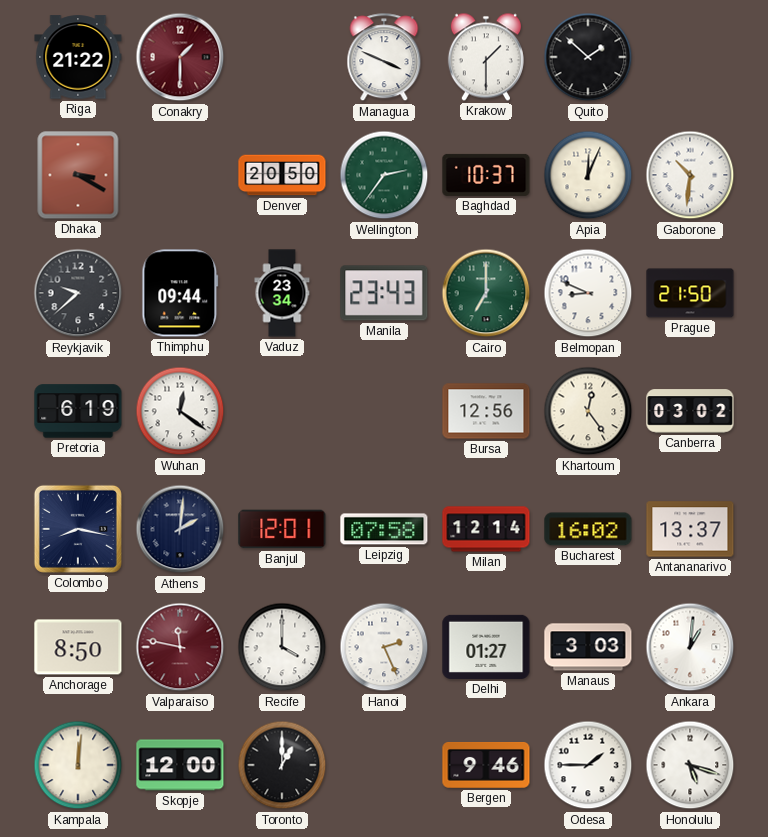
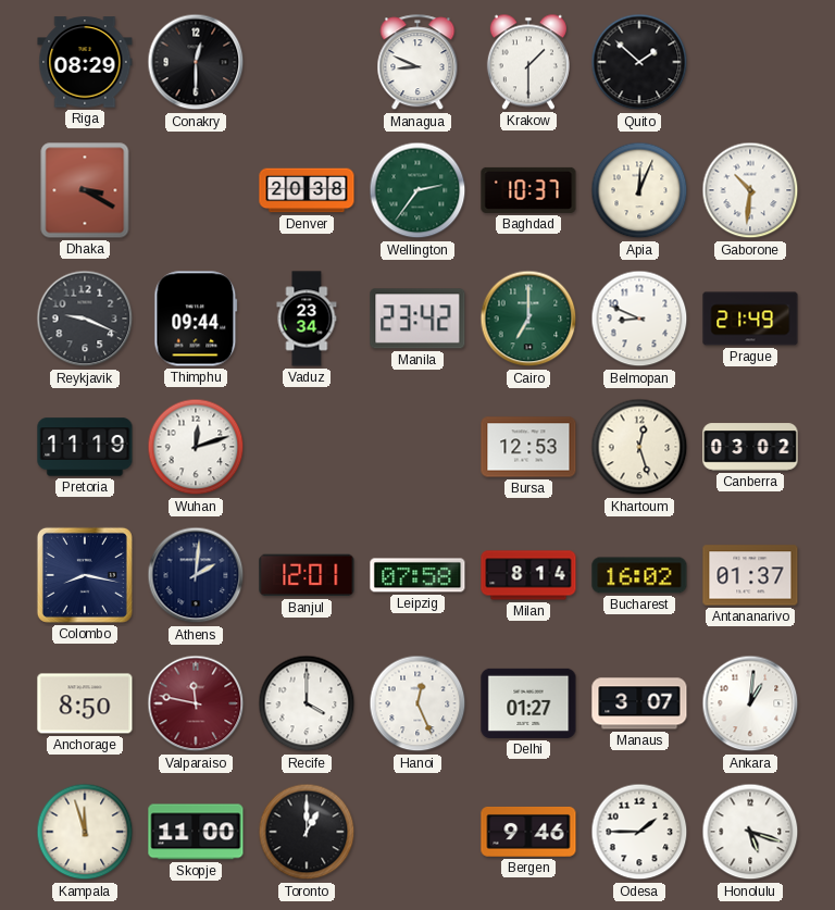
Riga: 21:22 -> 08:29 (85, 62)
Conakry: 1:30 -> 12:30 (196, 62)
Conakry dial: burgundy -> black (196, 62)
Managua: 3:49 -> 8:49 (417, 63)
Denver: 20:50 -> 20:38 (307, 190)
Reykjavik: 9:38 -> 9:19 (85, 319)
Manila: 23:43 -> 23:42 (417, 319)
Prague: 21:50 -> 21:49 (750, 319)
Pretoria: 6:19 -> 11:19 (85, 447)
Wuhan: 12:21 -> 12:12 (196, 447)
Bursa: 12:56 -> 12:53 (528, 447)
Khartoum: 12:24 -> 12:27 (639, 447)
Milan: 12:14 -> 8:14 (528, 575)
Antananarivo: 13:37 -> 01:37 (750, 575)
Hanoi: 2:26 -> 12:26 (417, 703)
Manaus: 3:03 -> 3:07 (639, 703)
Kampala: 12:01 -> 11:57 (85, 832)
Skopje: 12:00 -> 11:00 (196, 832)
